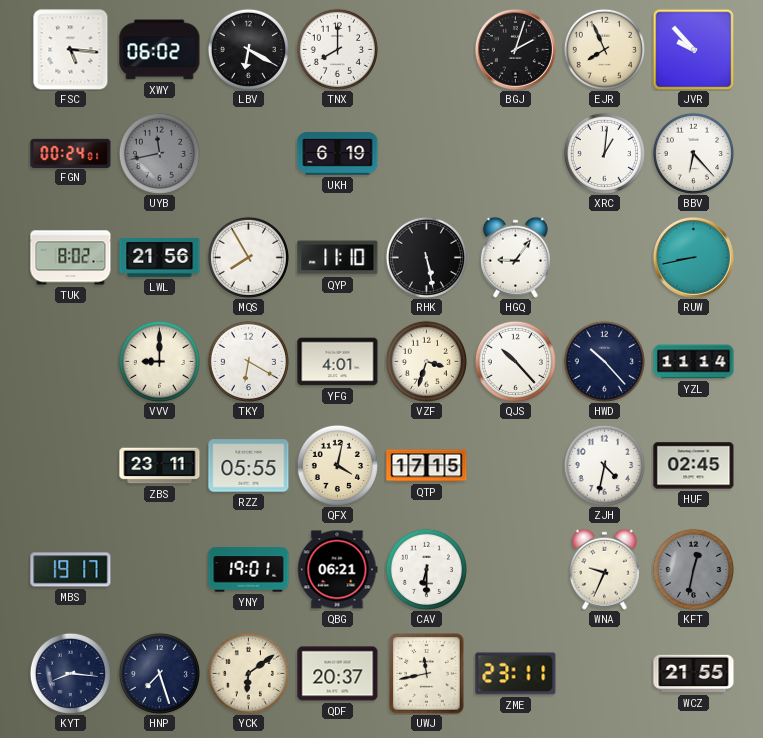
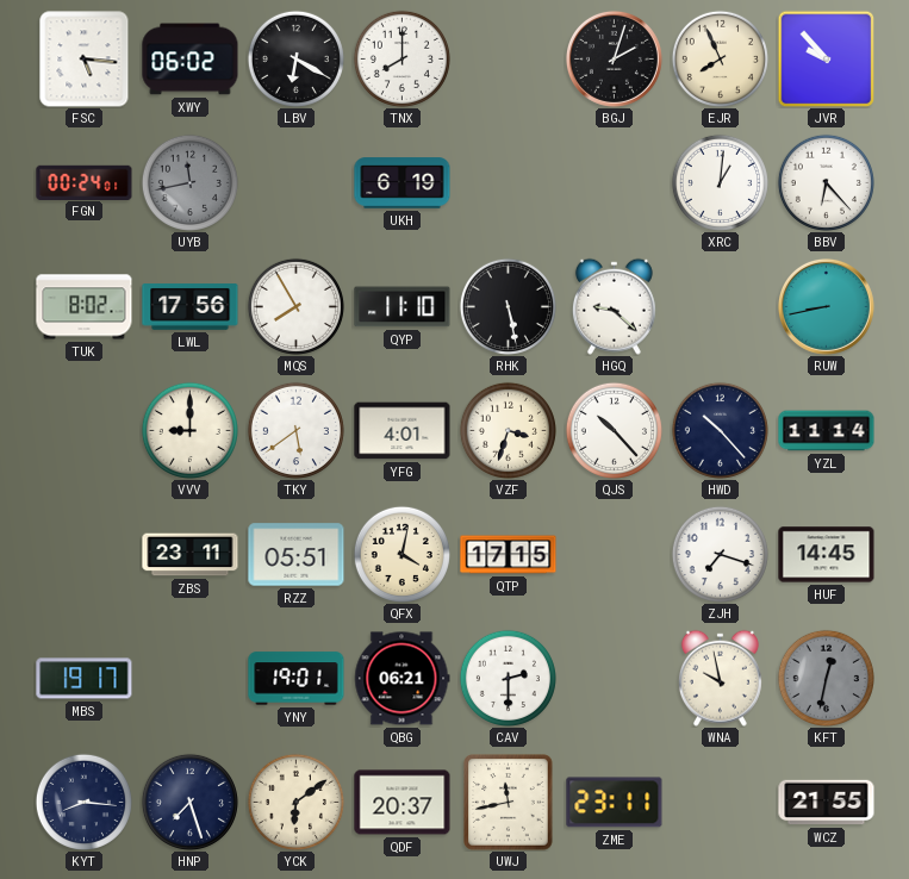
LWL: 21:56 -> 17:56 (191, 307)
HGQ: 9:06 -> 9:22 (614, 306)
TKY: 6:20 -> 5:39 (295, 430)
RZZ: 05:55 -> 05:51 (297, 555)
ZJH: 4:32 -> 7:18 (720, 554)
HUF: 02:45 -> 14:45 (827, 555)
CAV: 6:30 -> 2:30 (508, 678)
WNA: 9:34 -> 9:58 (720, 678)
